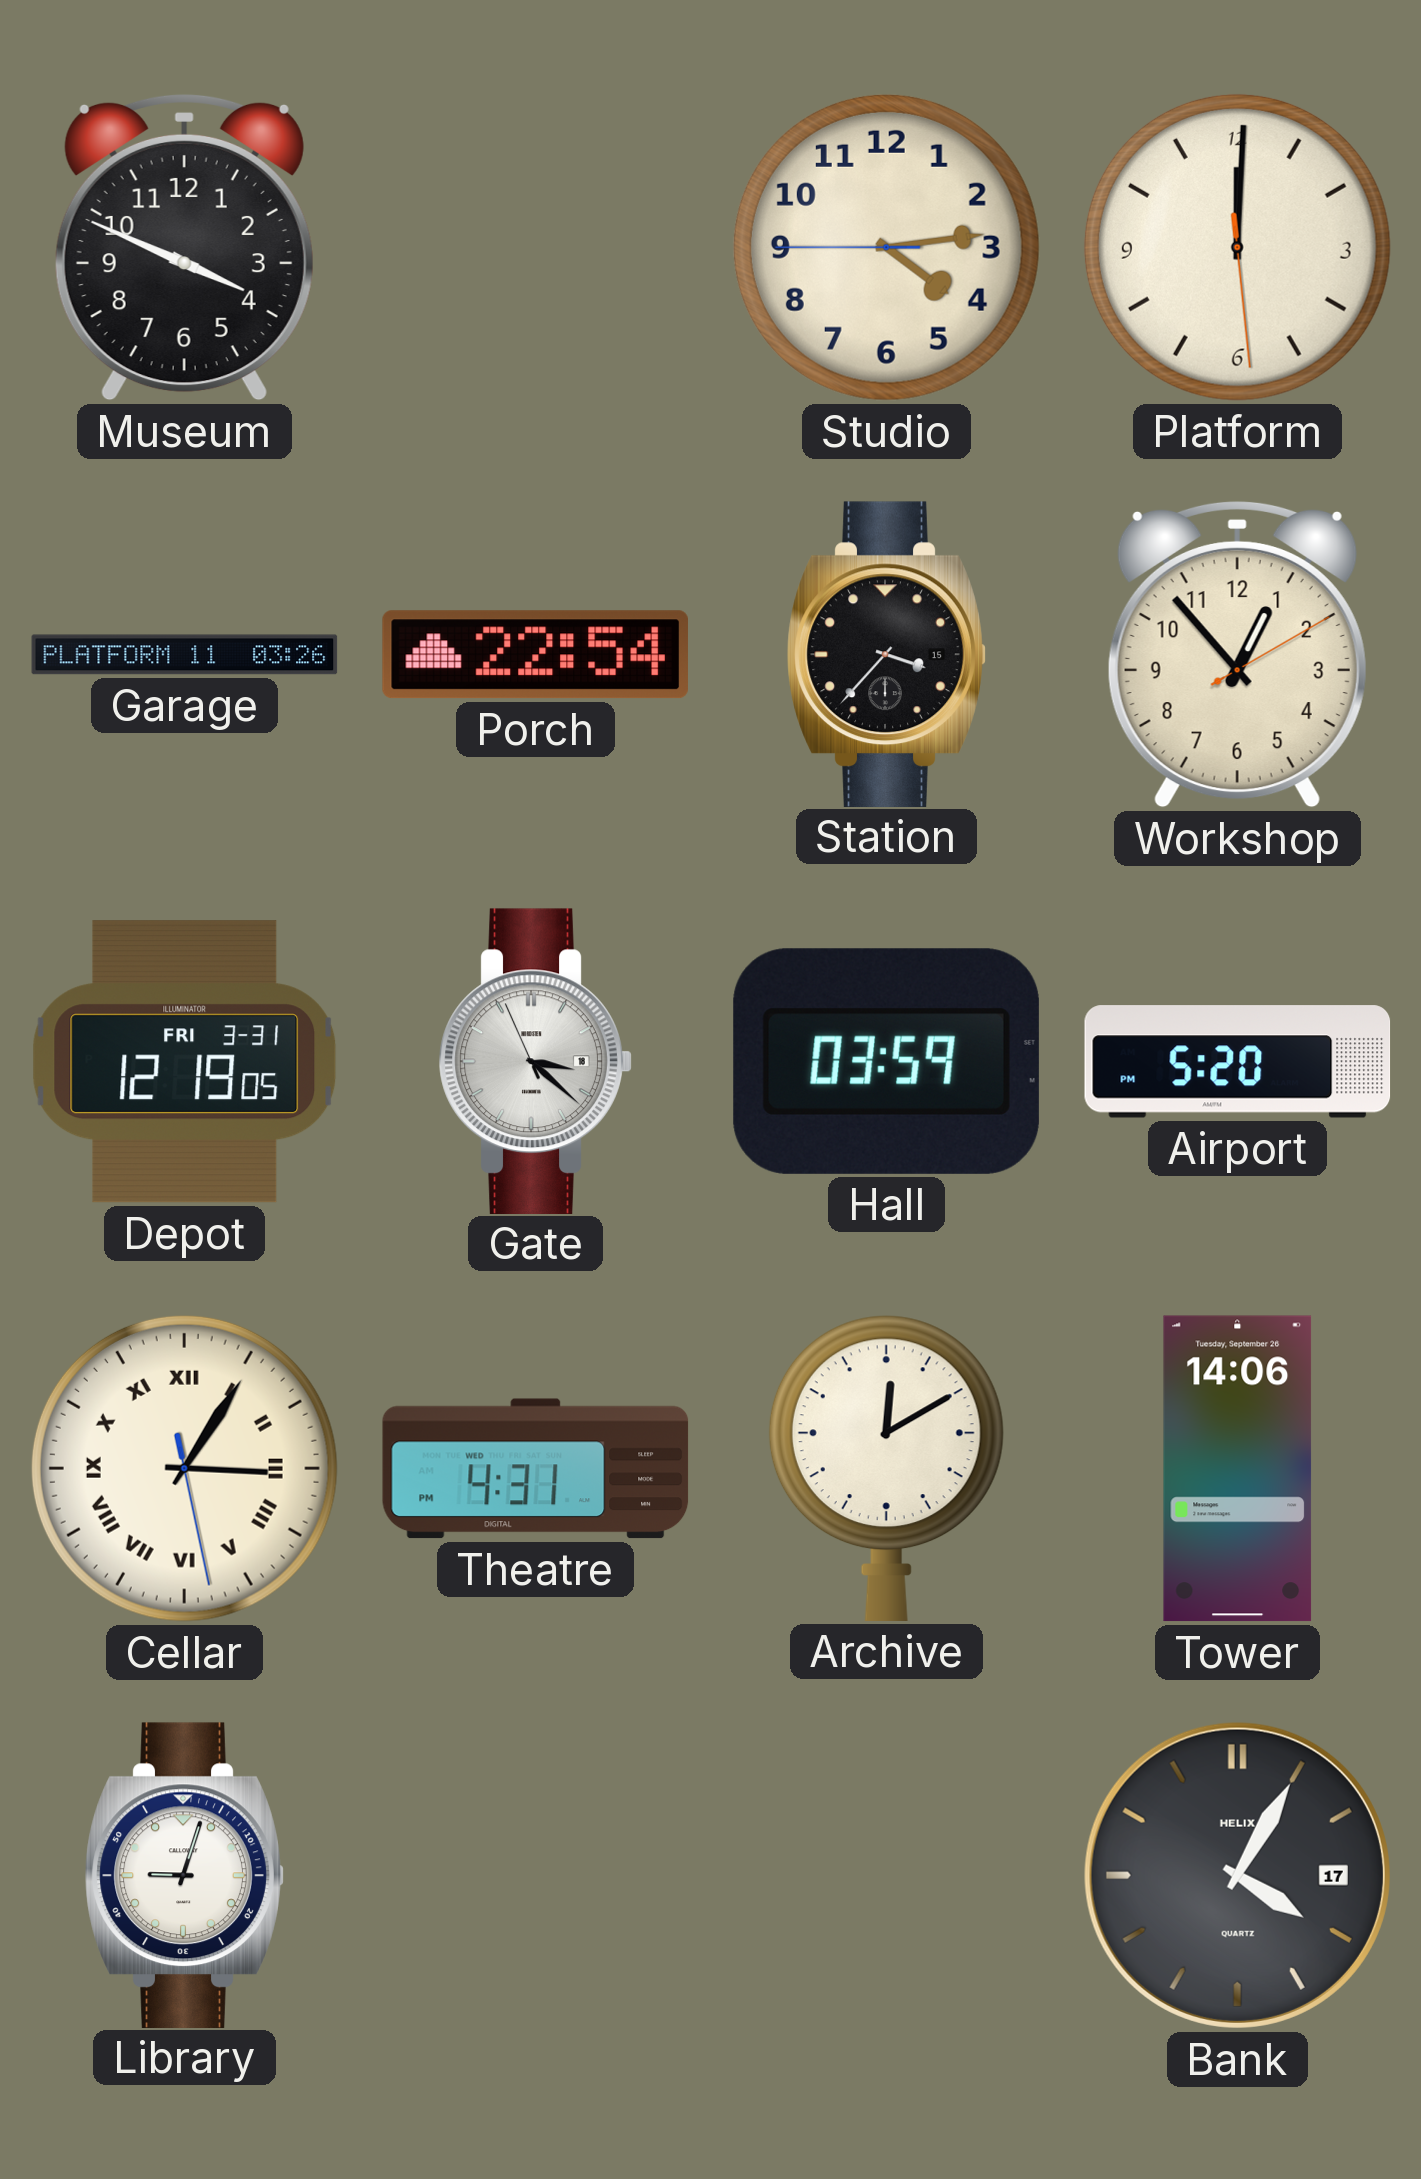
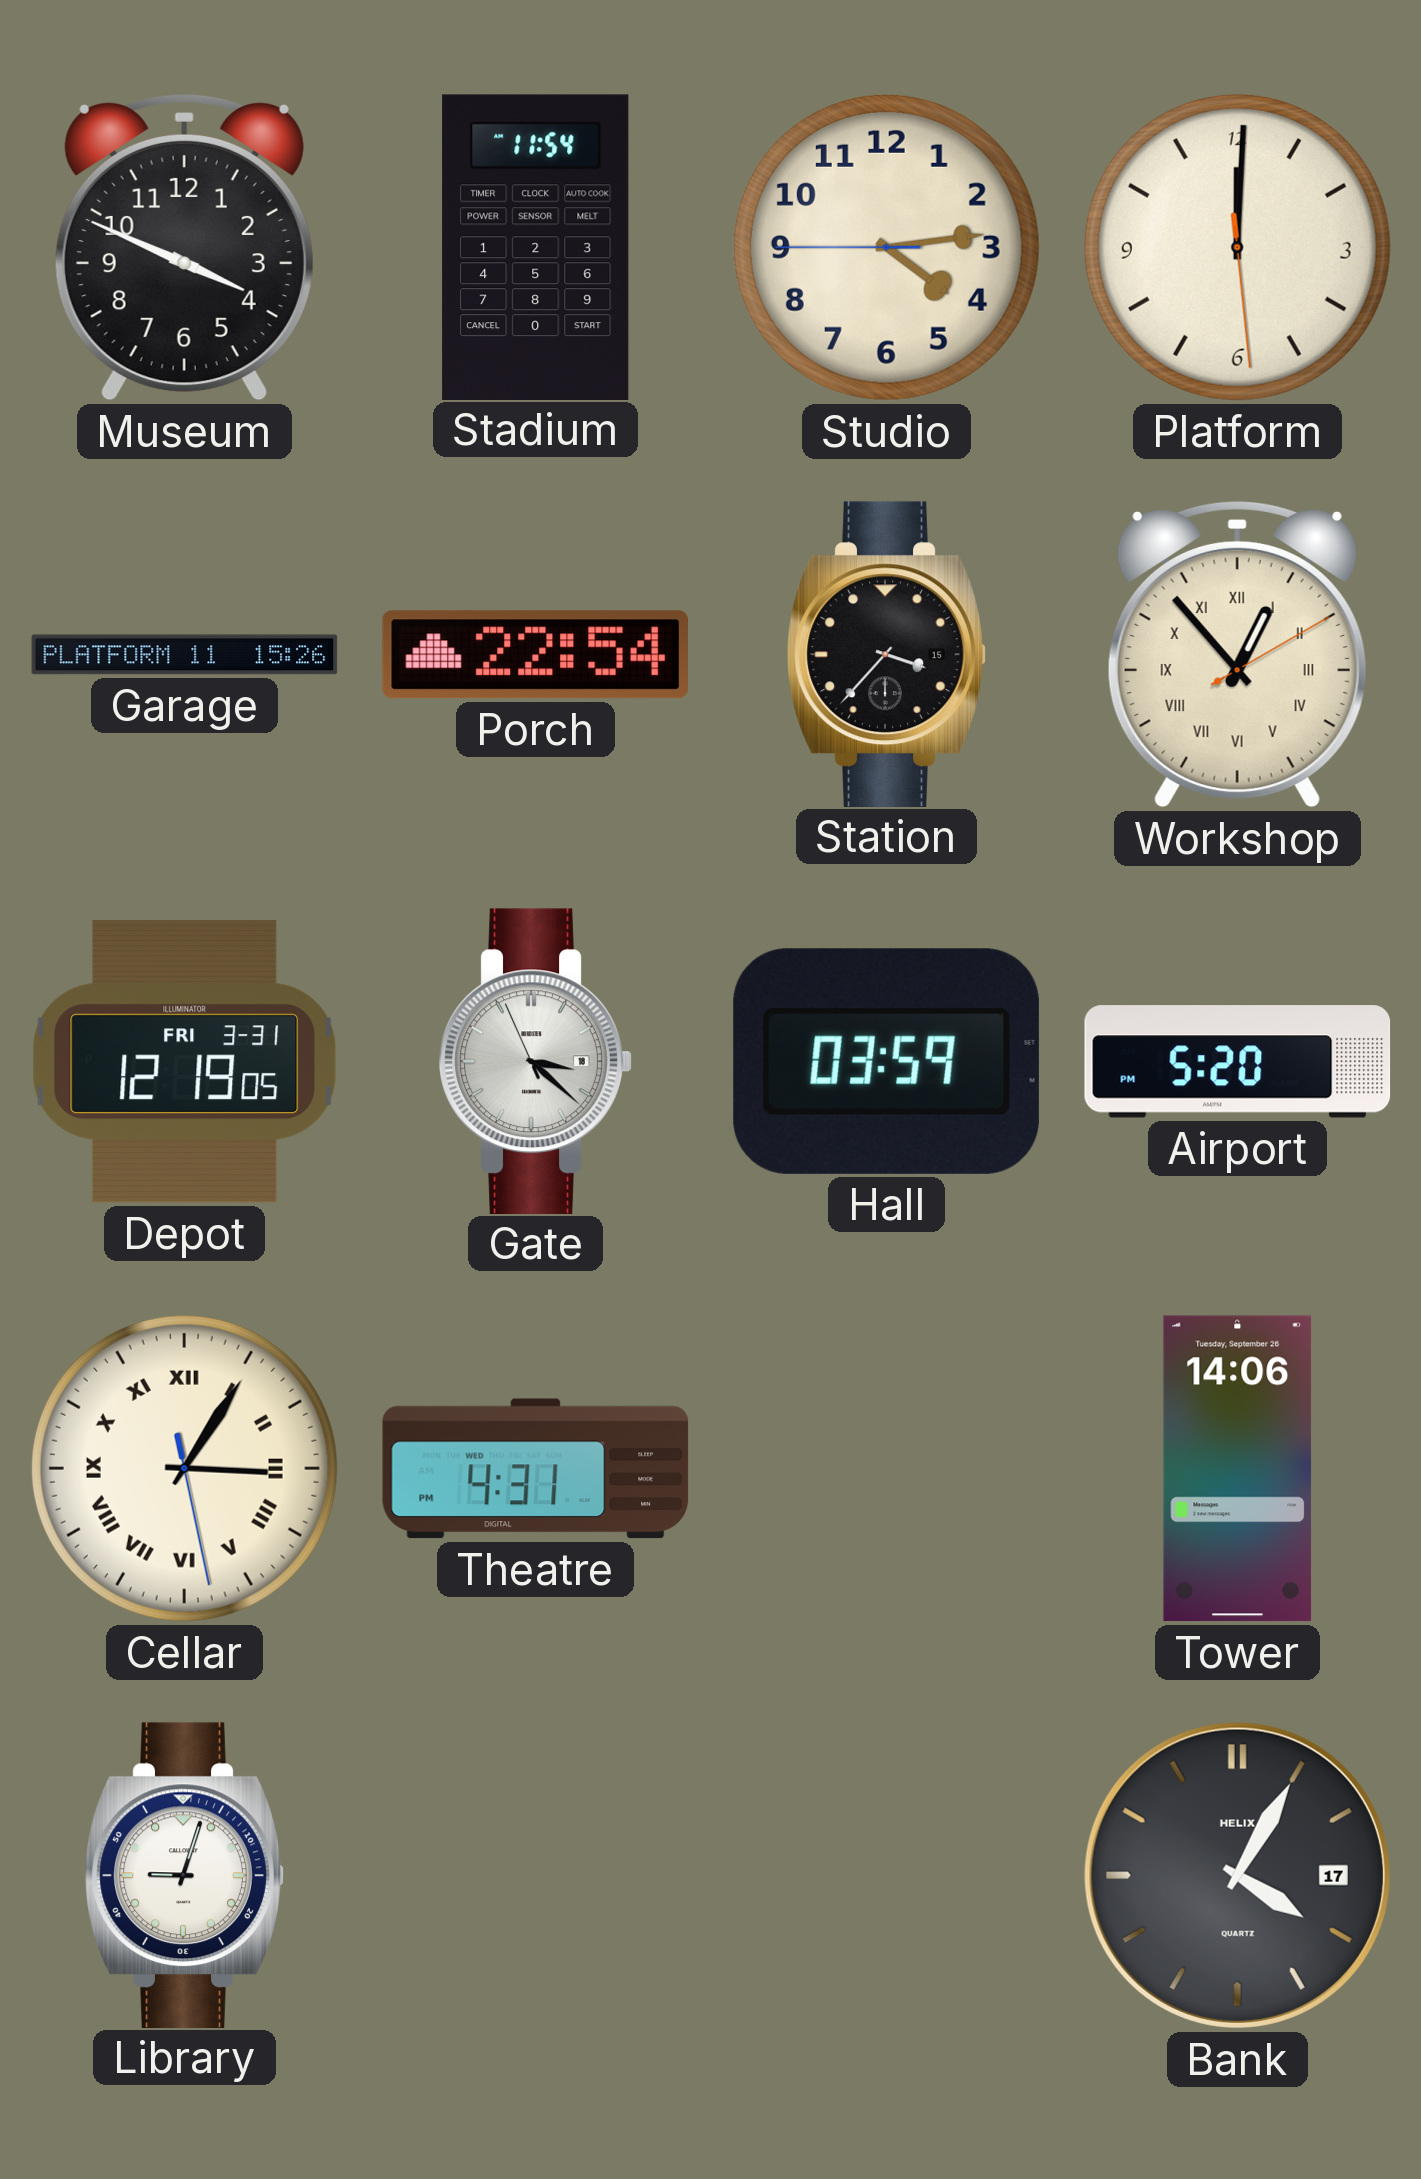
Stadium: none -> 11:54 (536, 247)
Garage: 03:26 -> 15:26 (185, 655)
Workshop numerals: Arabic -> Roman (1237, 654)
Archive: 12:10 -> none (886, 1468)
